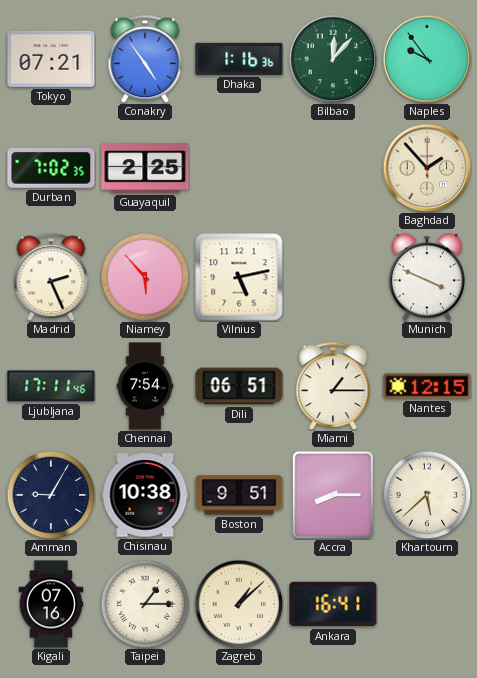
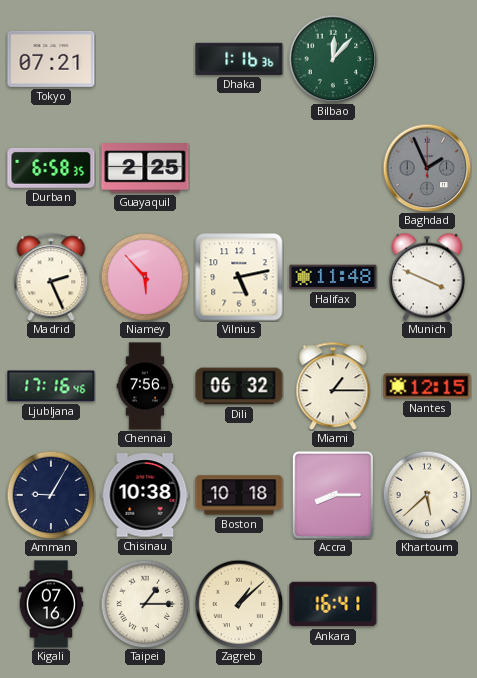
Conakry: 4:54 -> none (145, 59)
Naples: 9:54 -> none (427, 59)
Durban: 7:02 -> 6:58 (51, 168)
Baghdad: 1:53 -> 1:56 (427, 168)
Baghdad dial: cream -> grey (427, 168)
Halifax: none -> 11:48 (333, 277)
Ljubljana: 17:11 -> 17:16 (51, 386)
Chennai: 7:54 -> 7:56 (145, 386)
Dili: 06:51 -> 06:32 (239, 386)
Boston: 9:51 -> 10:18 (239, 495)
